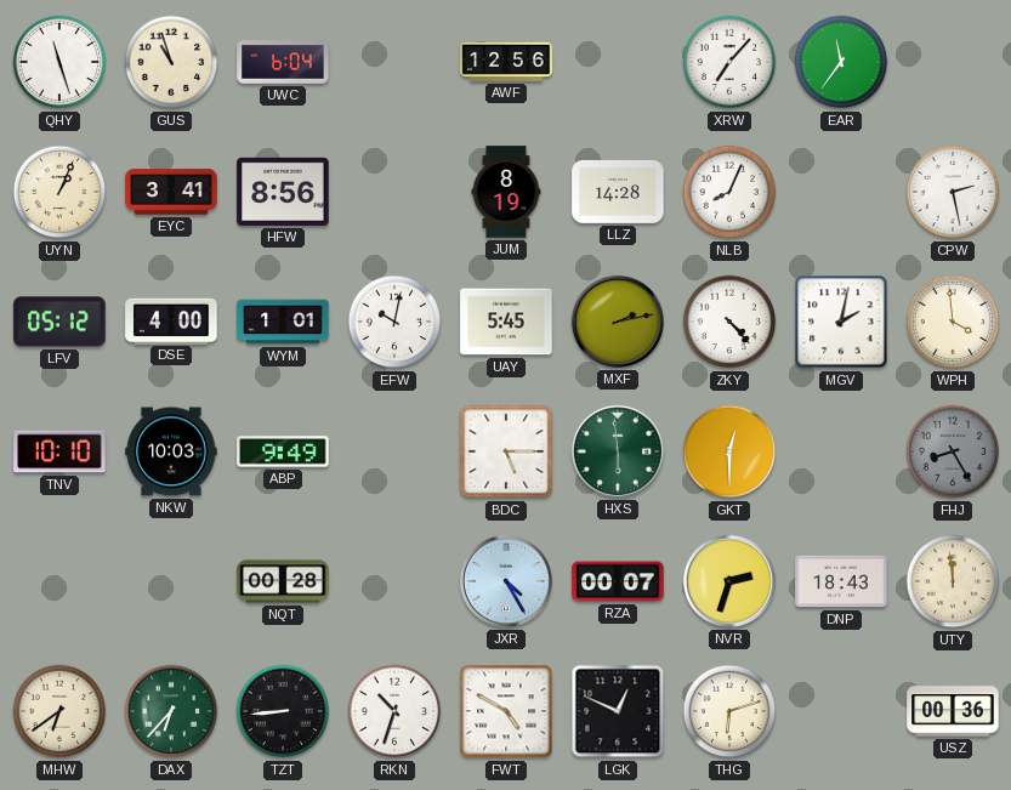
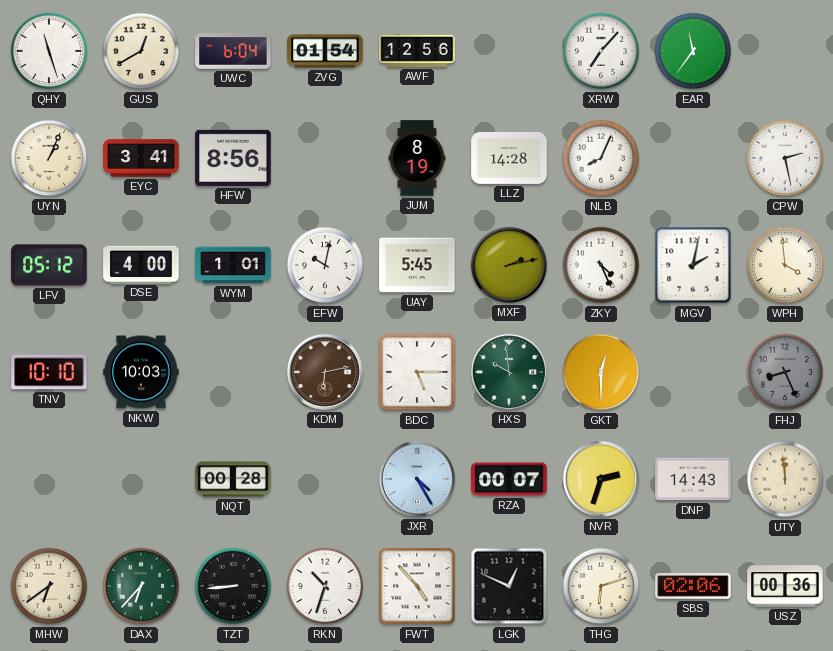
GUS: 10:57 -> 12:40 (141, 51)
ZVG: none -> 01:54 (325, 51)
ZKY: 4:23 -> 4:26 (601, 265)
ABP: 9:49 -> none (283, 451)
KDM: none -> 6:13 (325, 372)
HXS: 5:59 -> 9:59 (509, 372)
FHJ: 8:25 -> 8:26 (785, 372)
DNP: 18:43 -> 14:43 (693, 479)
FWT: 4:50 -> 4:53 (417, 586)
SBS: none -> 02:06 (693, 587)
